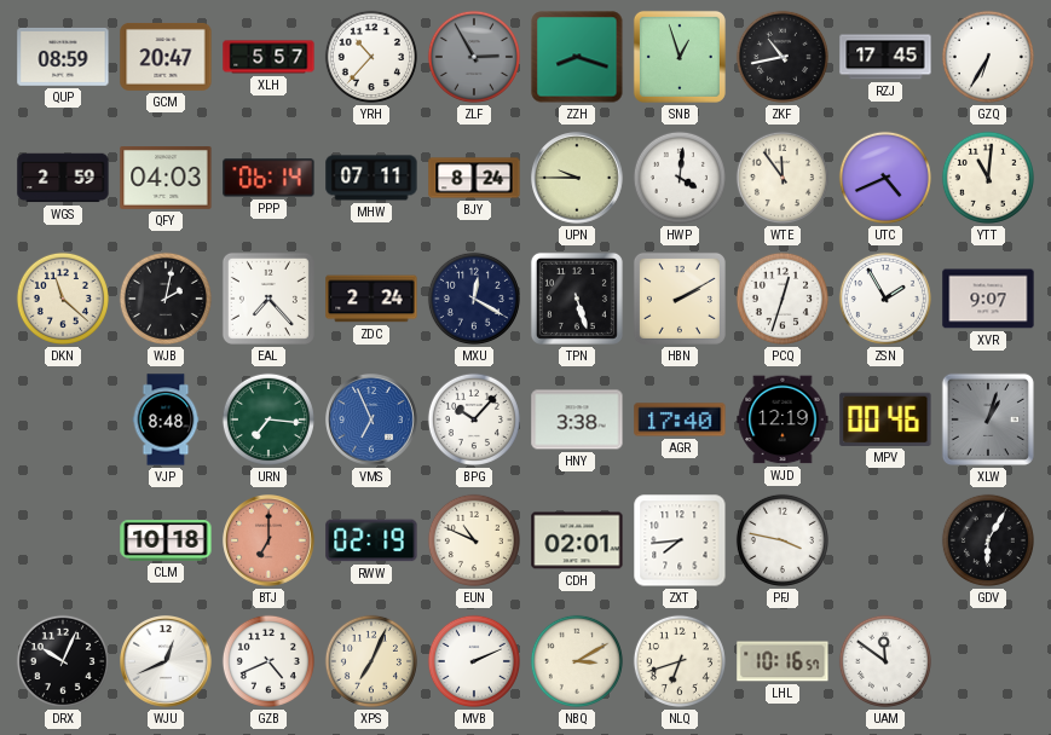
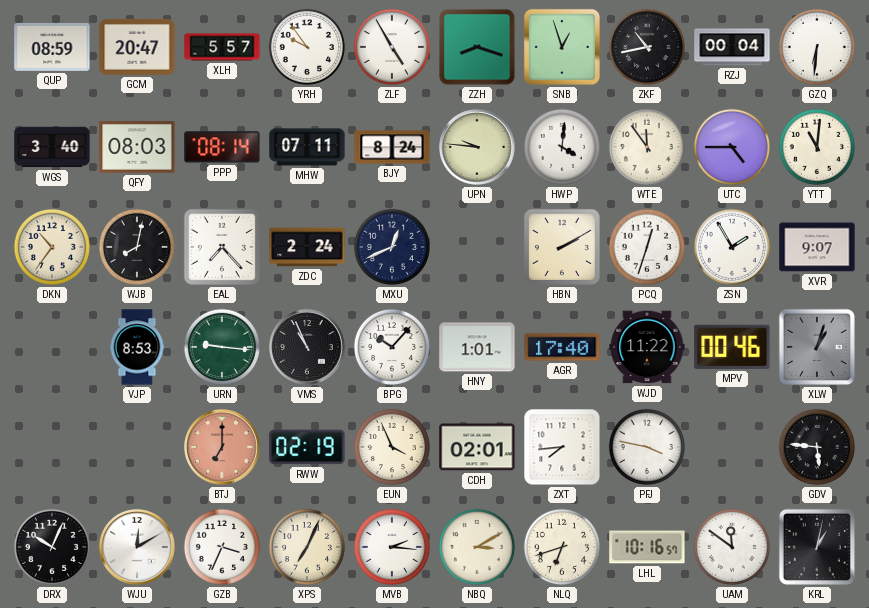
YRH: 10:37 -> 9:54 (307, 47)
ZLF: 2:55 -> 4:55 (392, 47)
ZLF dial: grey -> white (392, 47)
RZJ: 17:45 -> 00:04 (732, 47)
GZQ: 6:35 -> 6:31 (817, 47)
WGS: 2:59 -> 3:40 (52, 147)
QFY: 04:03 -> 08:03 (137, 148)
PPP: 06:14 -> 08:14 (222, 147)
UPN: 9:45 -> 9:46 (477, 147)
UTC: 4:41 -> 4:45 (732, 147)
DKN: 11:22 -> 10:36 (52, 247)
WJB: 2:02 -> 8:02 (137, 247)
MXU: 12:20 -> 12:41 (392, 247)
TPN: 5:27 -> none (577, 299)
VJP: 8:48 -> 8:53 (137, 347)
URN: 7:16 -> 9:16 (222, 347)
VMS: 6:56 -> 10:56 (307, 347)
VMS dial: blue -> black (307, 347)
HNY: 3:38 -> 1:01 (477, 347)
WJD: 12:19 -> 11:22 (647, 347)
CLM: 10:18 -> none (166, 540)
EUN: 10:49 -> 3:56 (392, 447)
GDV: 6:05 -> 5:46 (817, 447)
WJU: 12:41 -> 12:10 (137, 547)
GZB: 4:41 -> 3:34 (222, 547)
MVB: 2:11 -> 2:16 (392, 547)
KRL: none -> 1:02 (817, 547)
